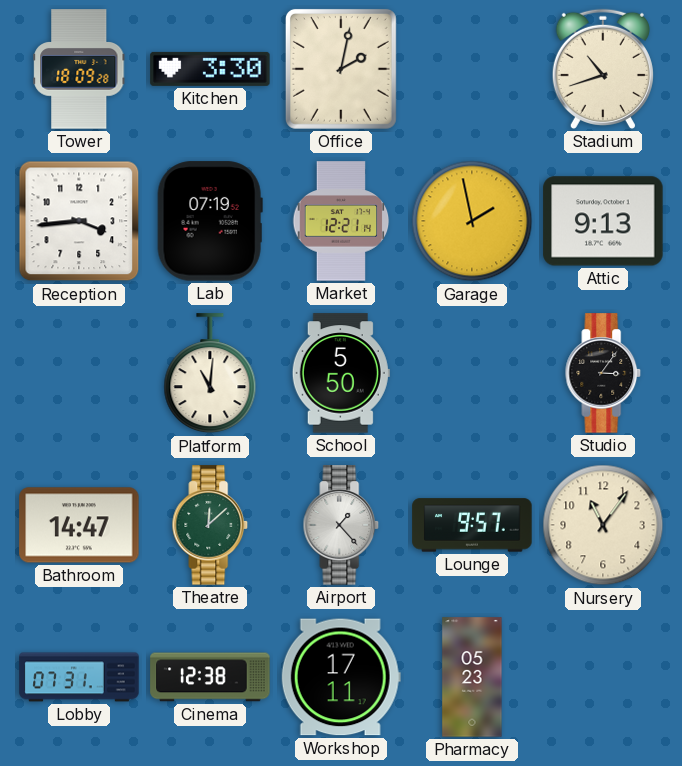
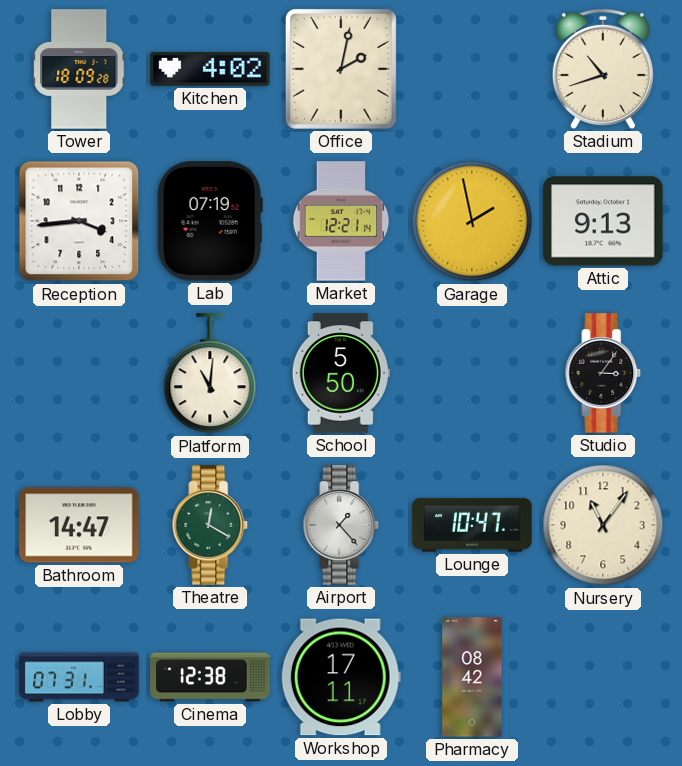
Kitchen: 3:30 -> 4:02 (210, 69)
Theatre: 12:08 -> 12:20 (210, 525)
Lounge: 9:57 -> 10:47 (472, 525)
Pharmacy: 05:23 -> 08:42 (472, 677)
